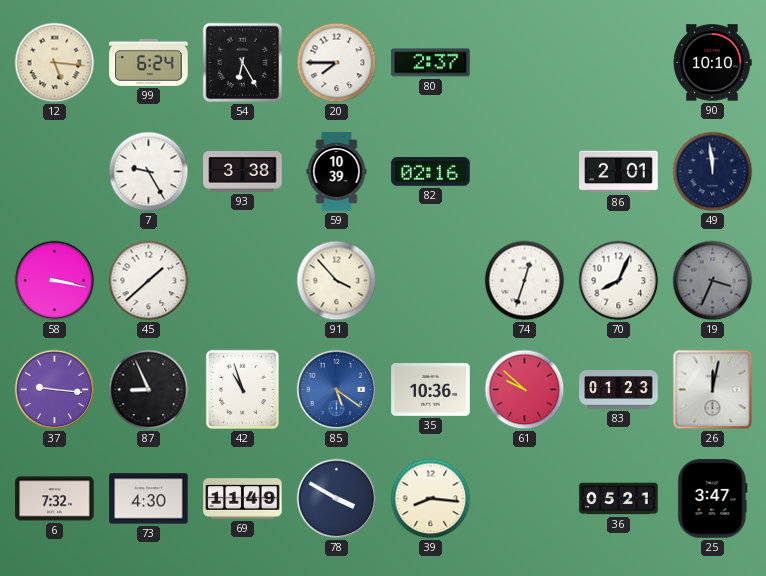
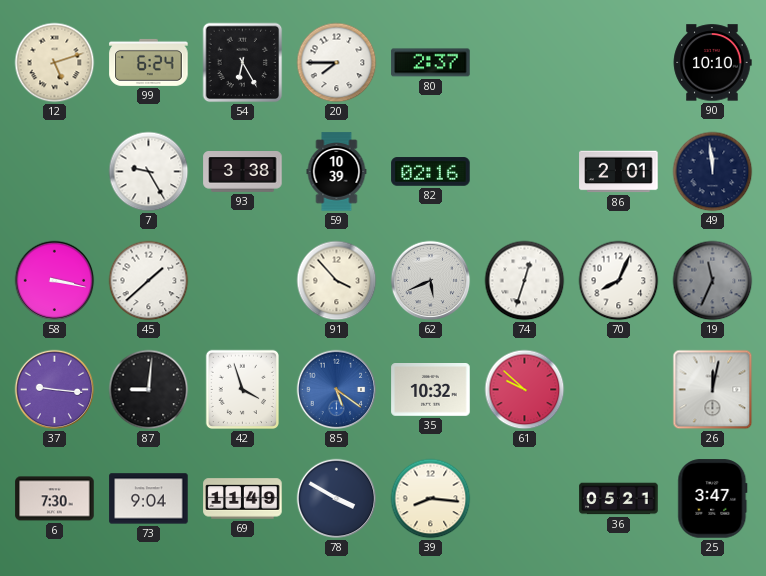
12: 5:16 -> 5:12 (55, 63)
62: none -> 5:41 (431, 281)
19: 3:34 -> 11:34 (713, 281)
87: 8:56 -> 9:01 (149, 390)
42: 10:57 -> 3:57 (242, 390)
35: 10:36 -> 10:32 (431, 390)
83: 01:23 -> none (619, 390)
6: 7:32 -> 7:30 (55, 499)
73: 4:30 -> 9:04 (149, 499)
